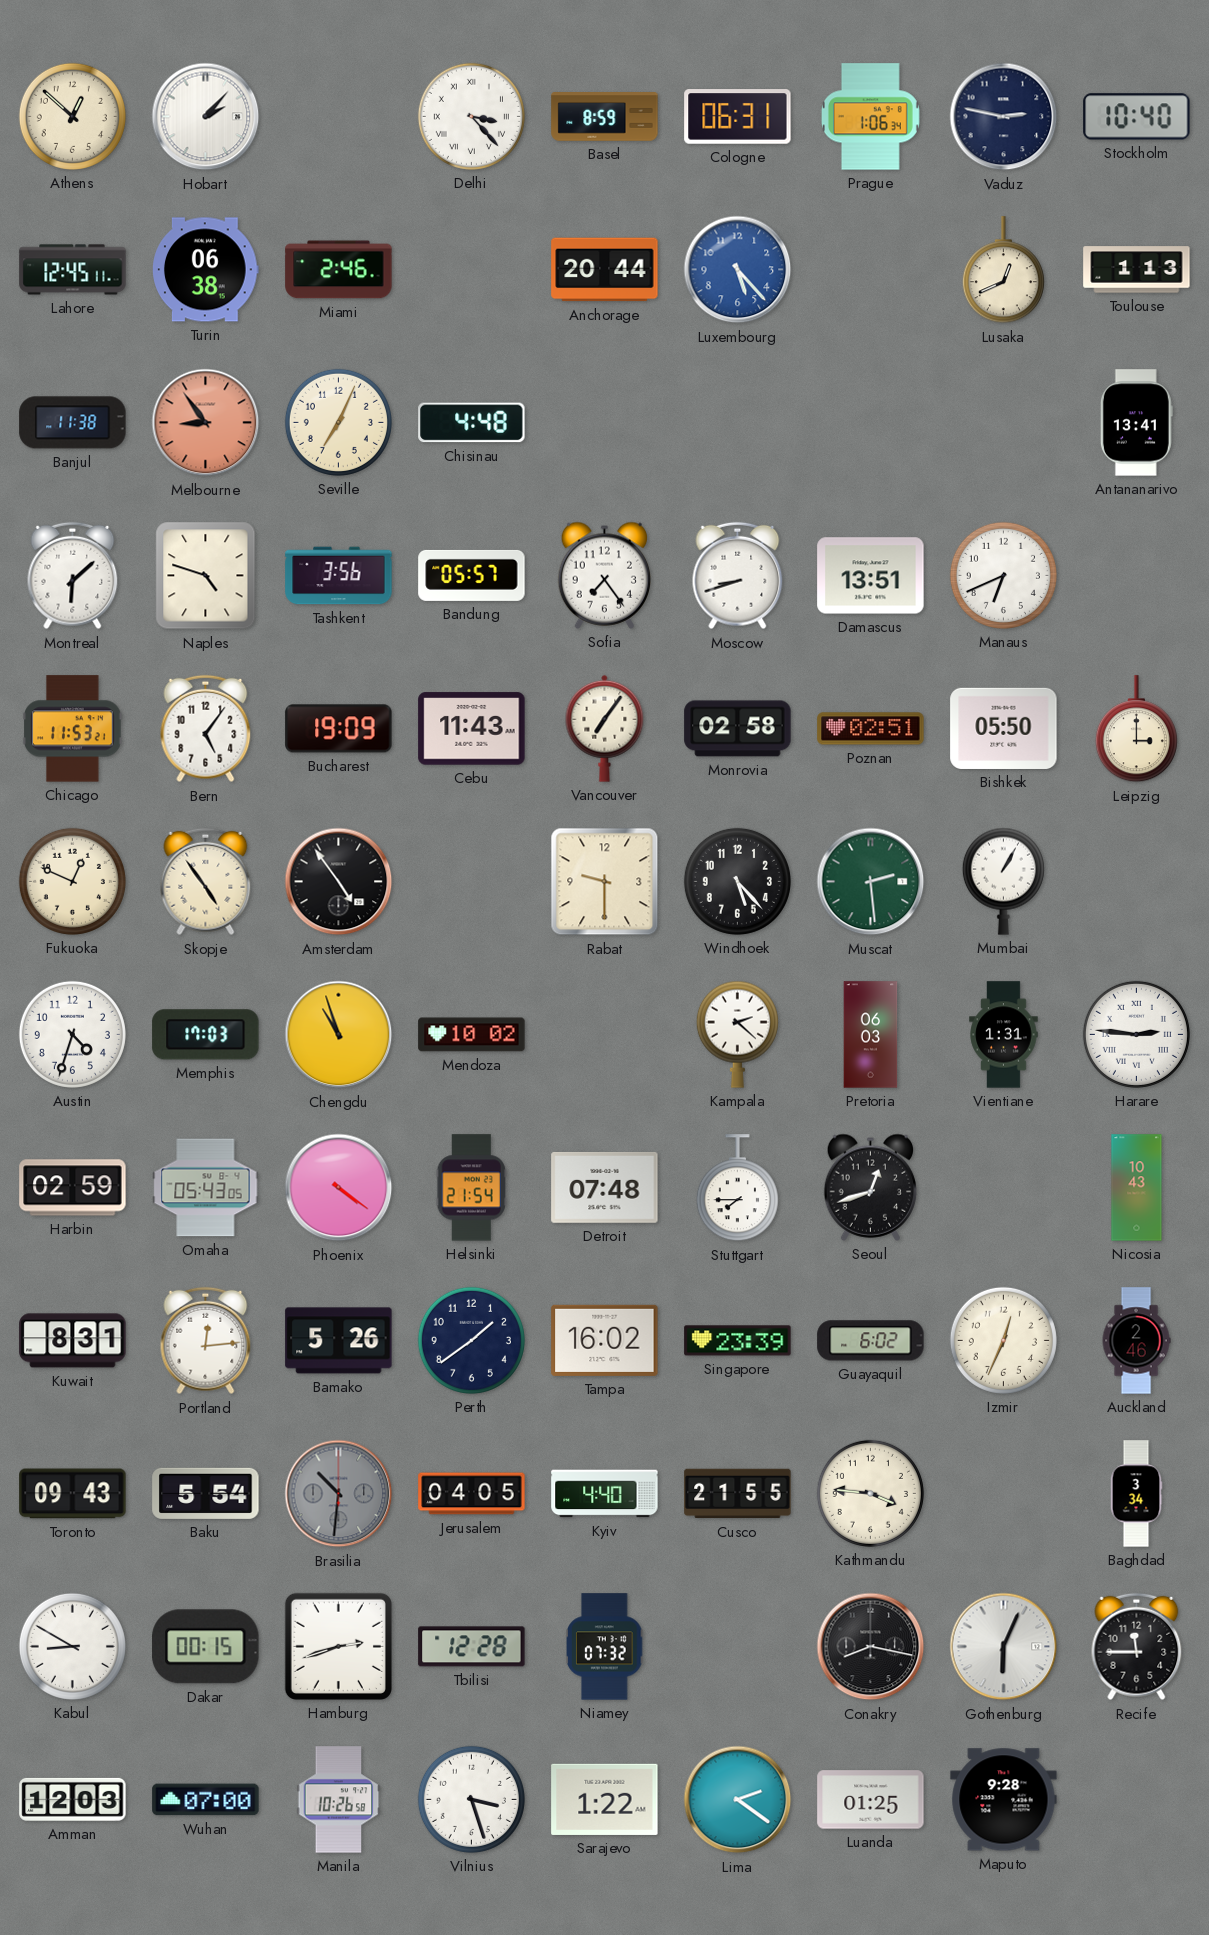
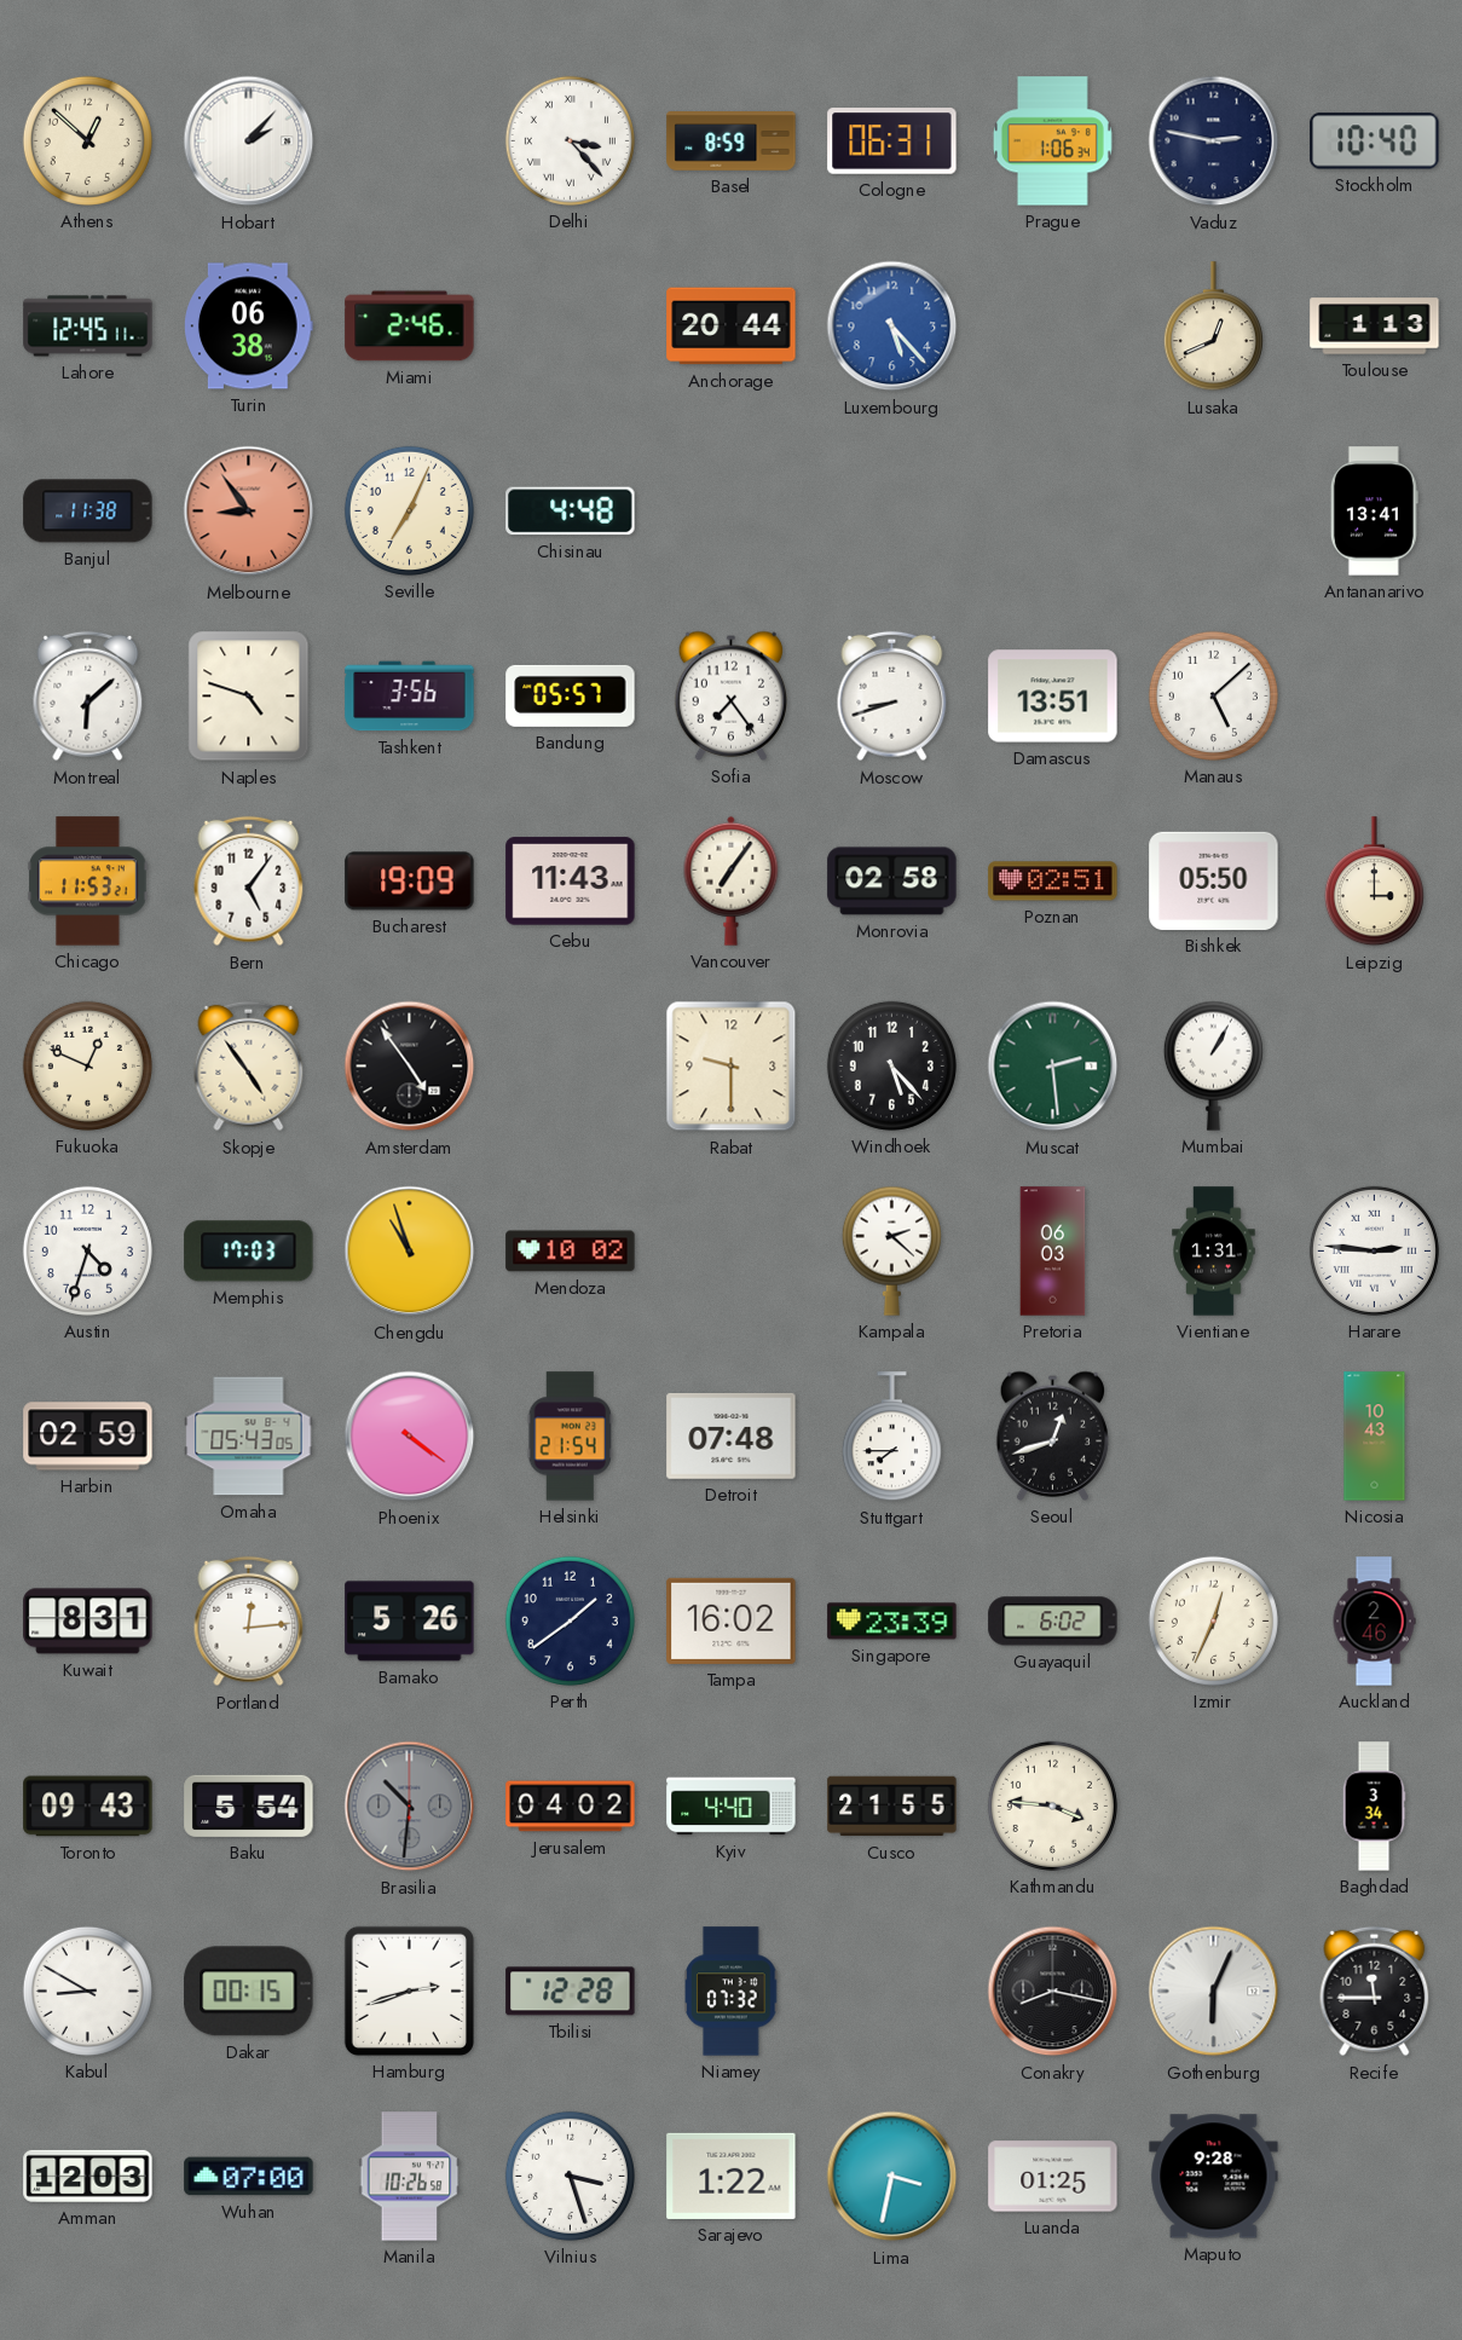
Manaus: 6:41 -> 5:08 (1213, 695)
Jerusalem: 04:05 -> 04:02 (571, 1807)
Lima: 2:21 -> 3:32 (892, 2177)
